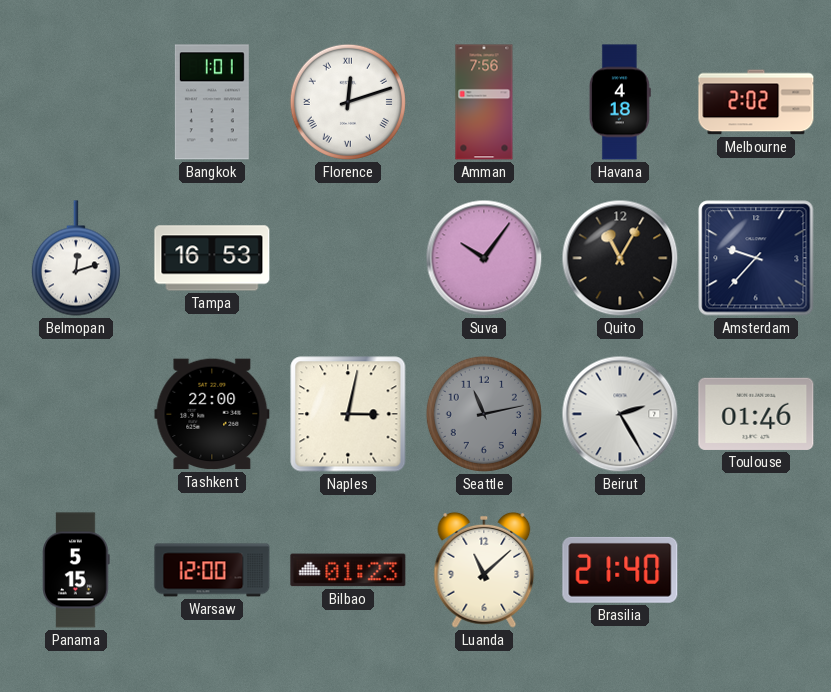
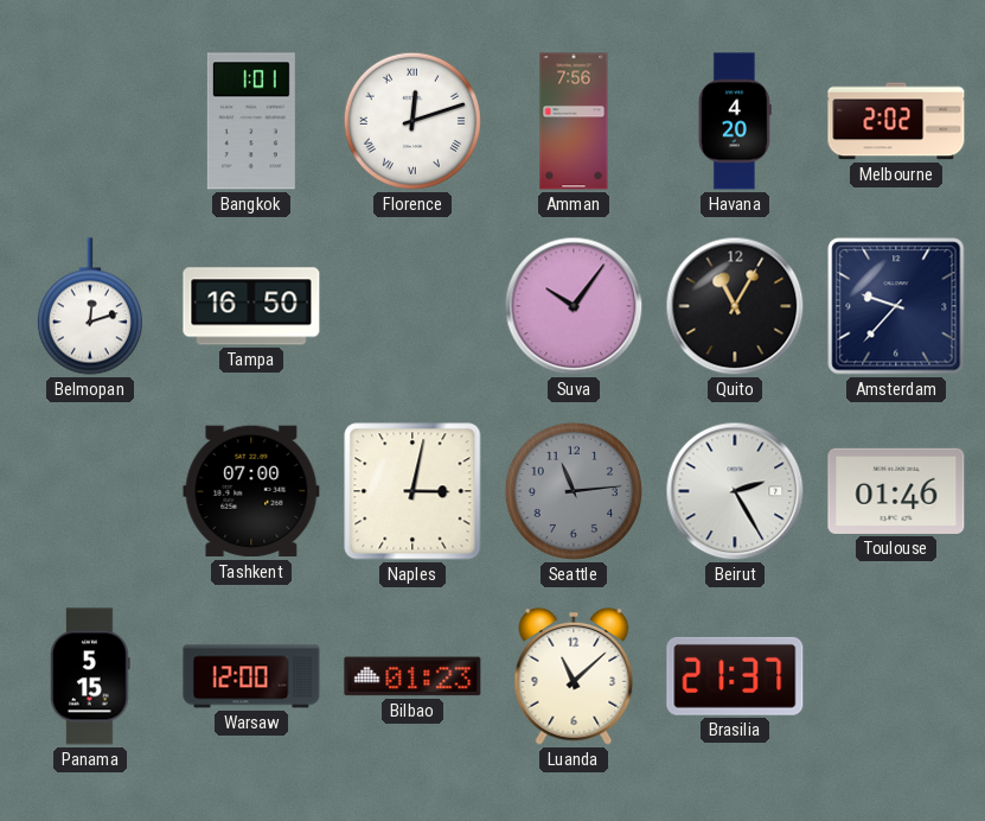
Havana: 4:18 -> 4:20 (735, 121)
Tampa: 16:53 -> 16:50 (251, 306)
Tashkent: 22:00 -> 07:00 (251, 491)
Seattle: 11:13 -> 11:14 (574, 491)
Brasilia: 21:40 -> 21:37 (735, 676)
